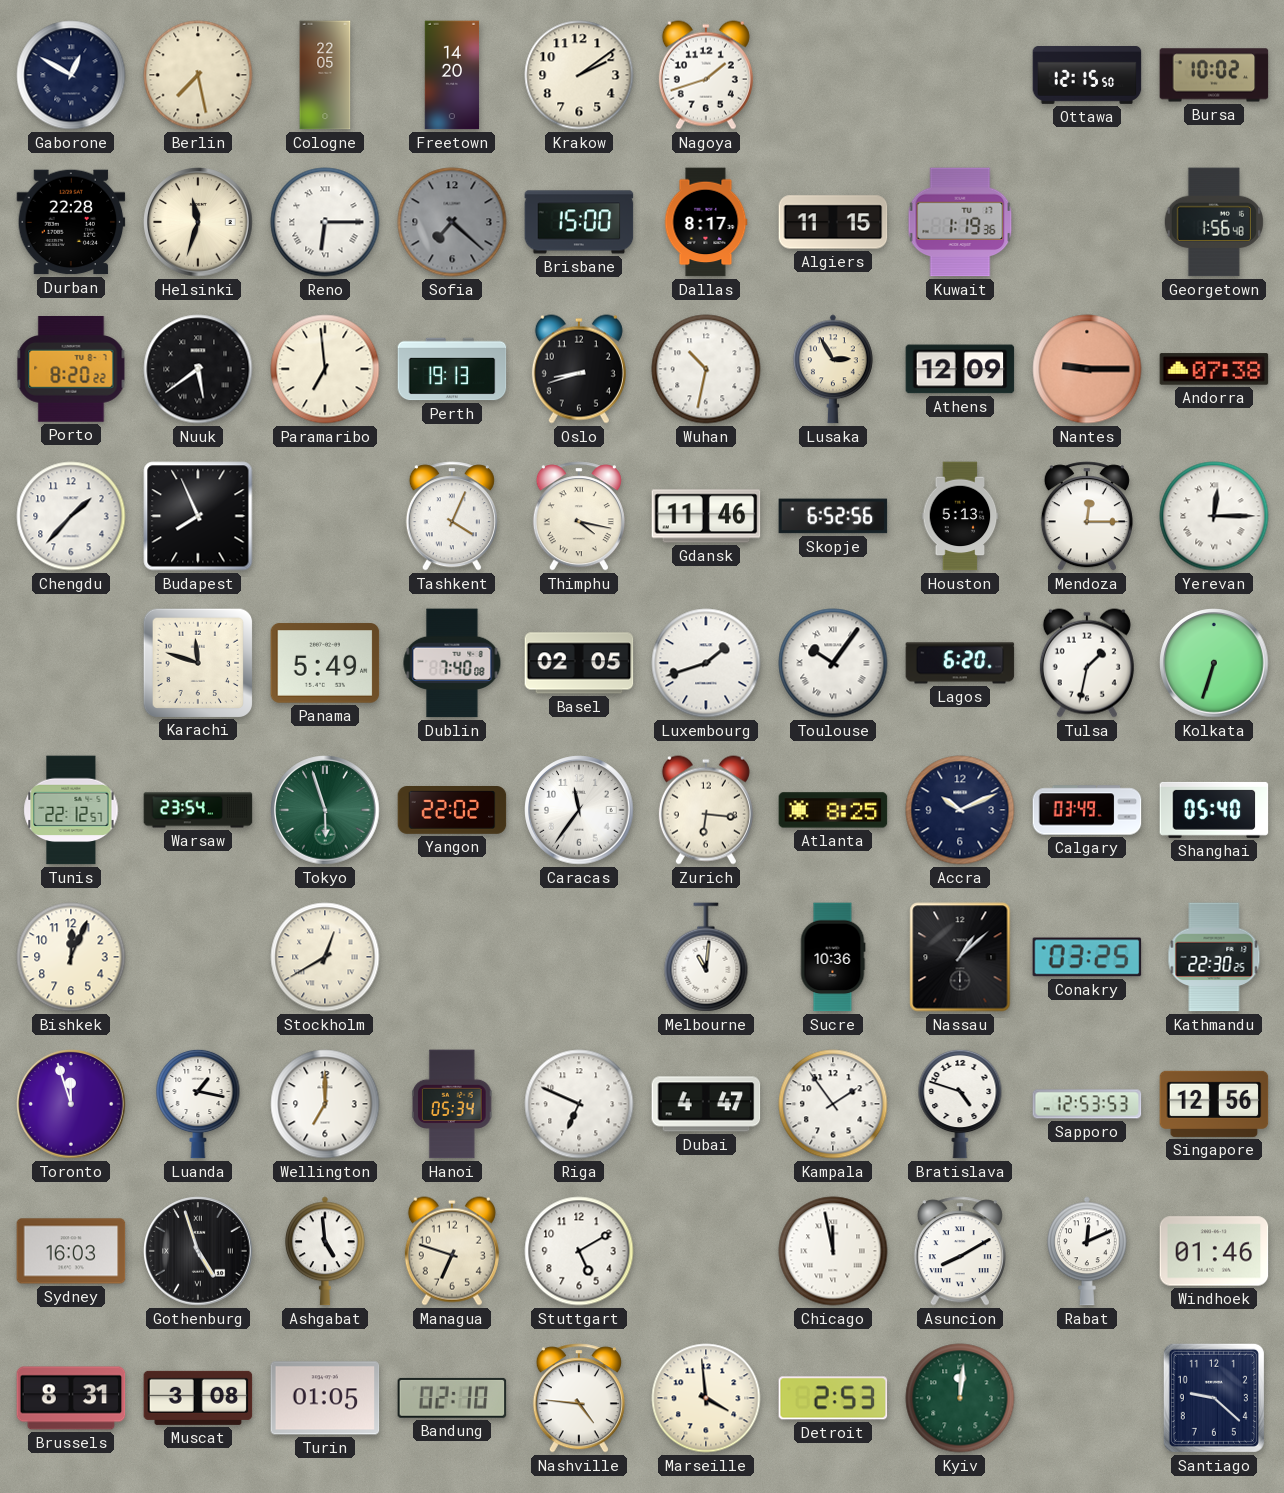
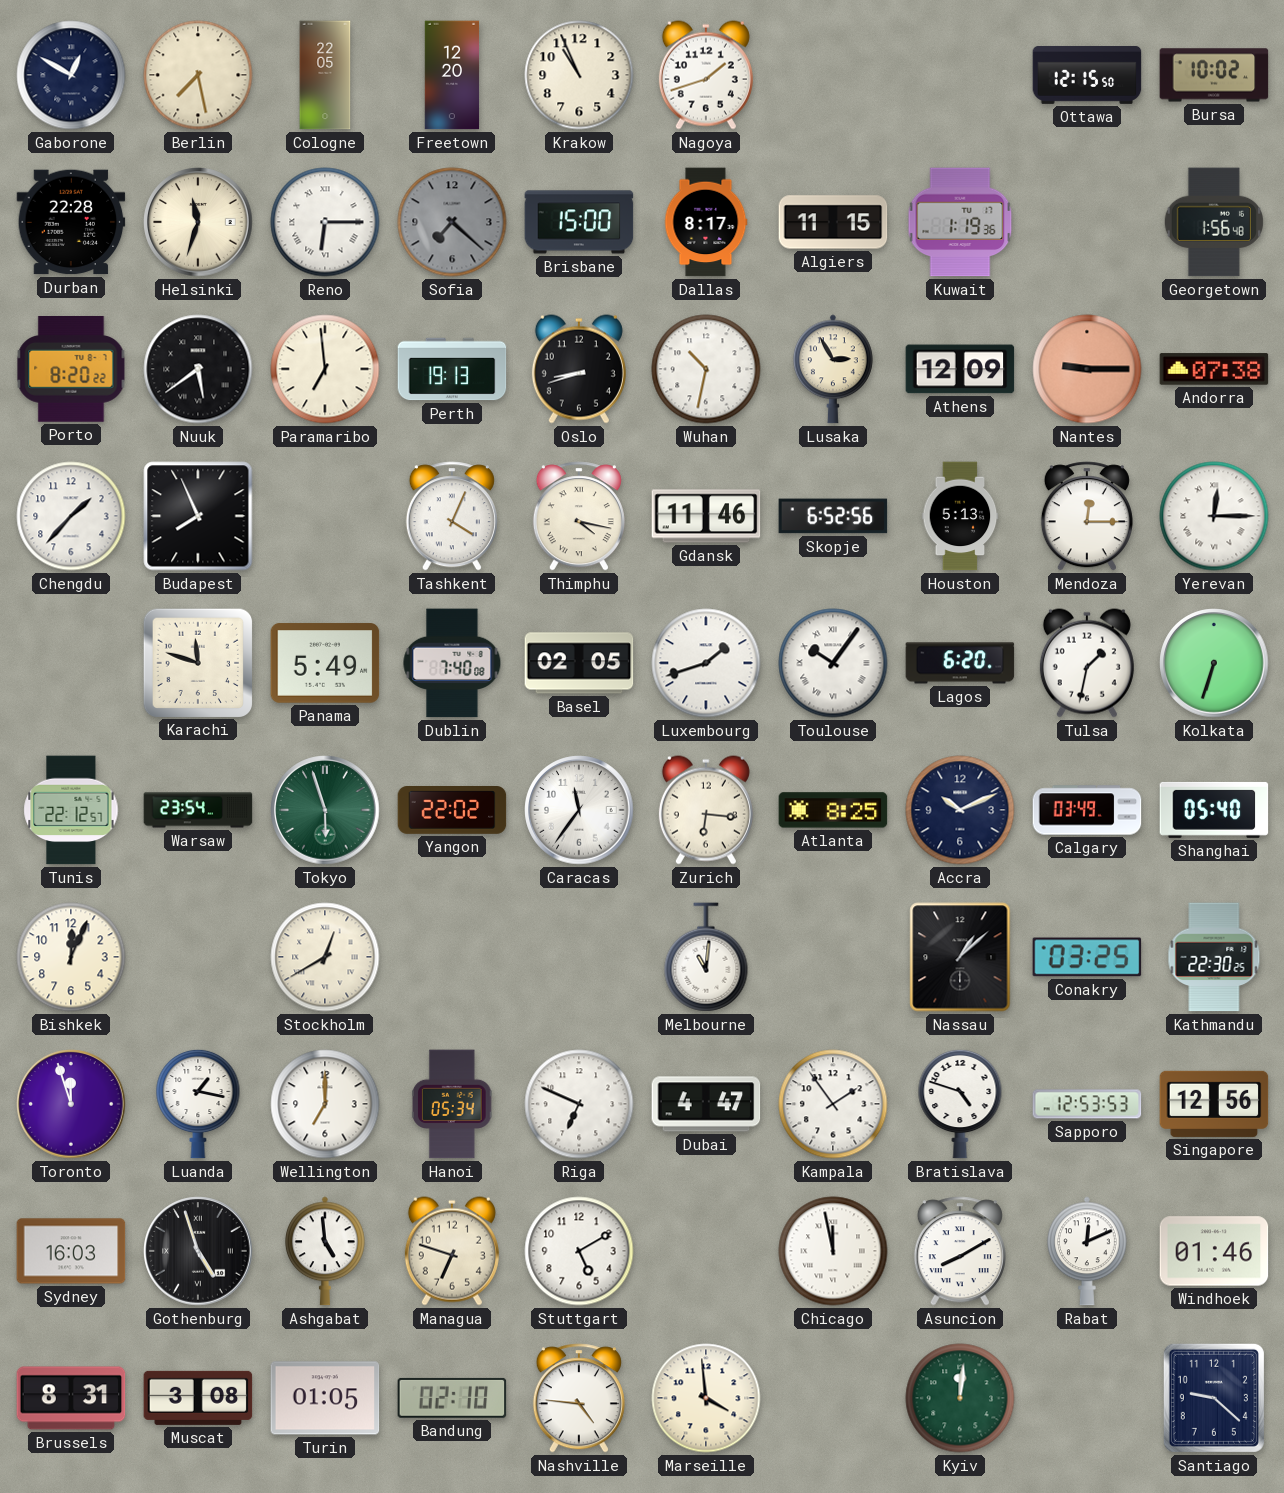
Freetown: 14:20 -> 12:20 (452, 75)
Krakow: 2:09 -> 10:56 (579, 75)
Sucre: 10:36 -> none (833, 957)
Detroit: 2:53 -> none (833, 1398)
